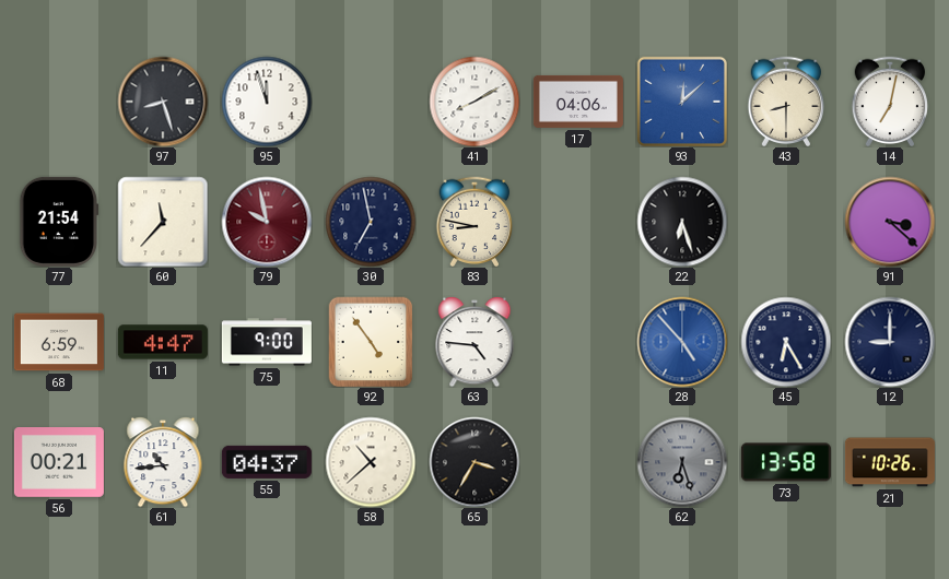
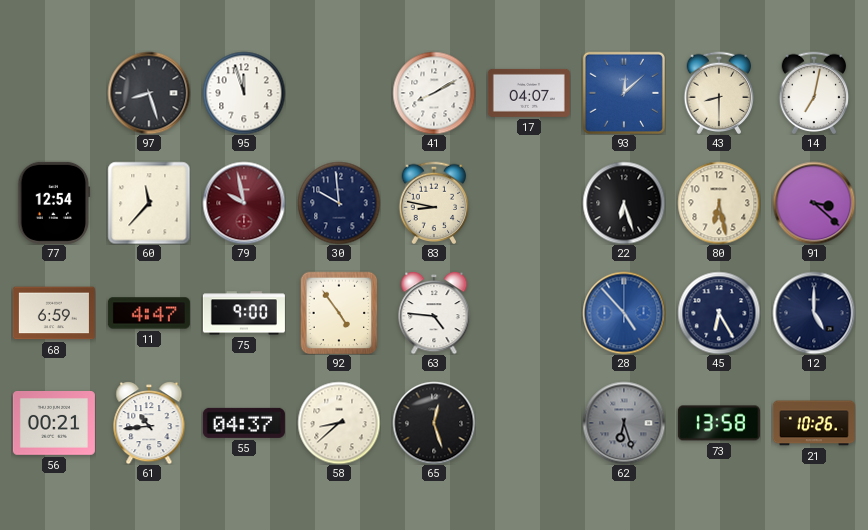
17: 04:06 -> 04:07 (529, 93)
77: 21:54 -> 12:54 (54, 203)
30: 6:58 -> 9:59 (339, 203)
80: none -> 6:28 (719, 203)
12: 9:00 -> 5:00 (814, 313)
58: 10:38 -> 8:38 (339, 423)
65: 3:35 -> 12:27 (434, 423)
